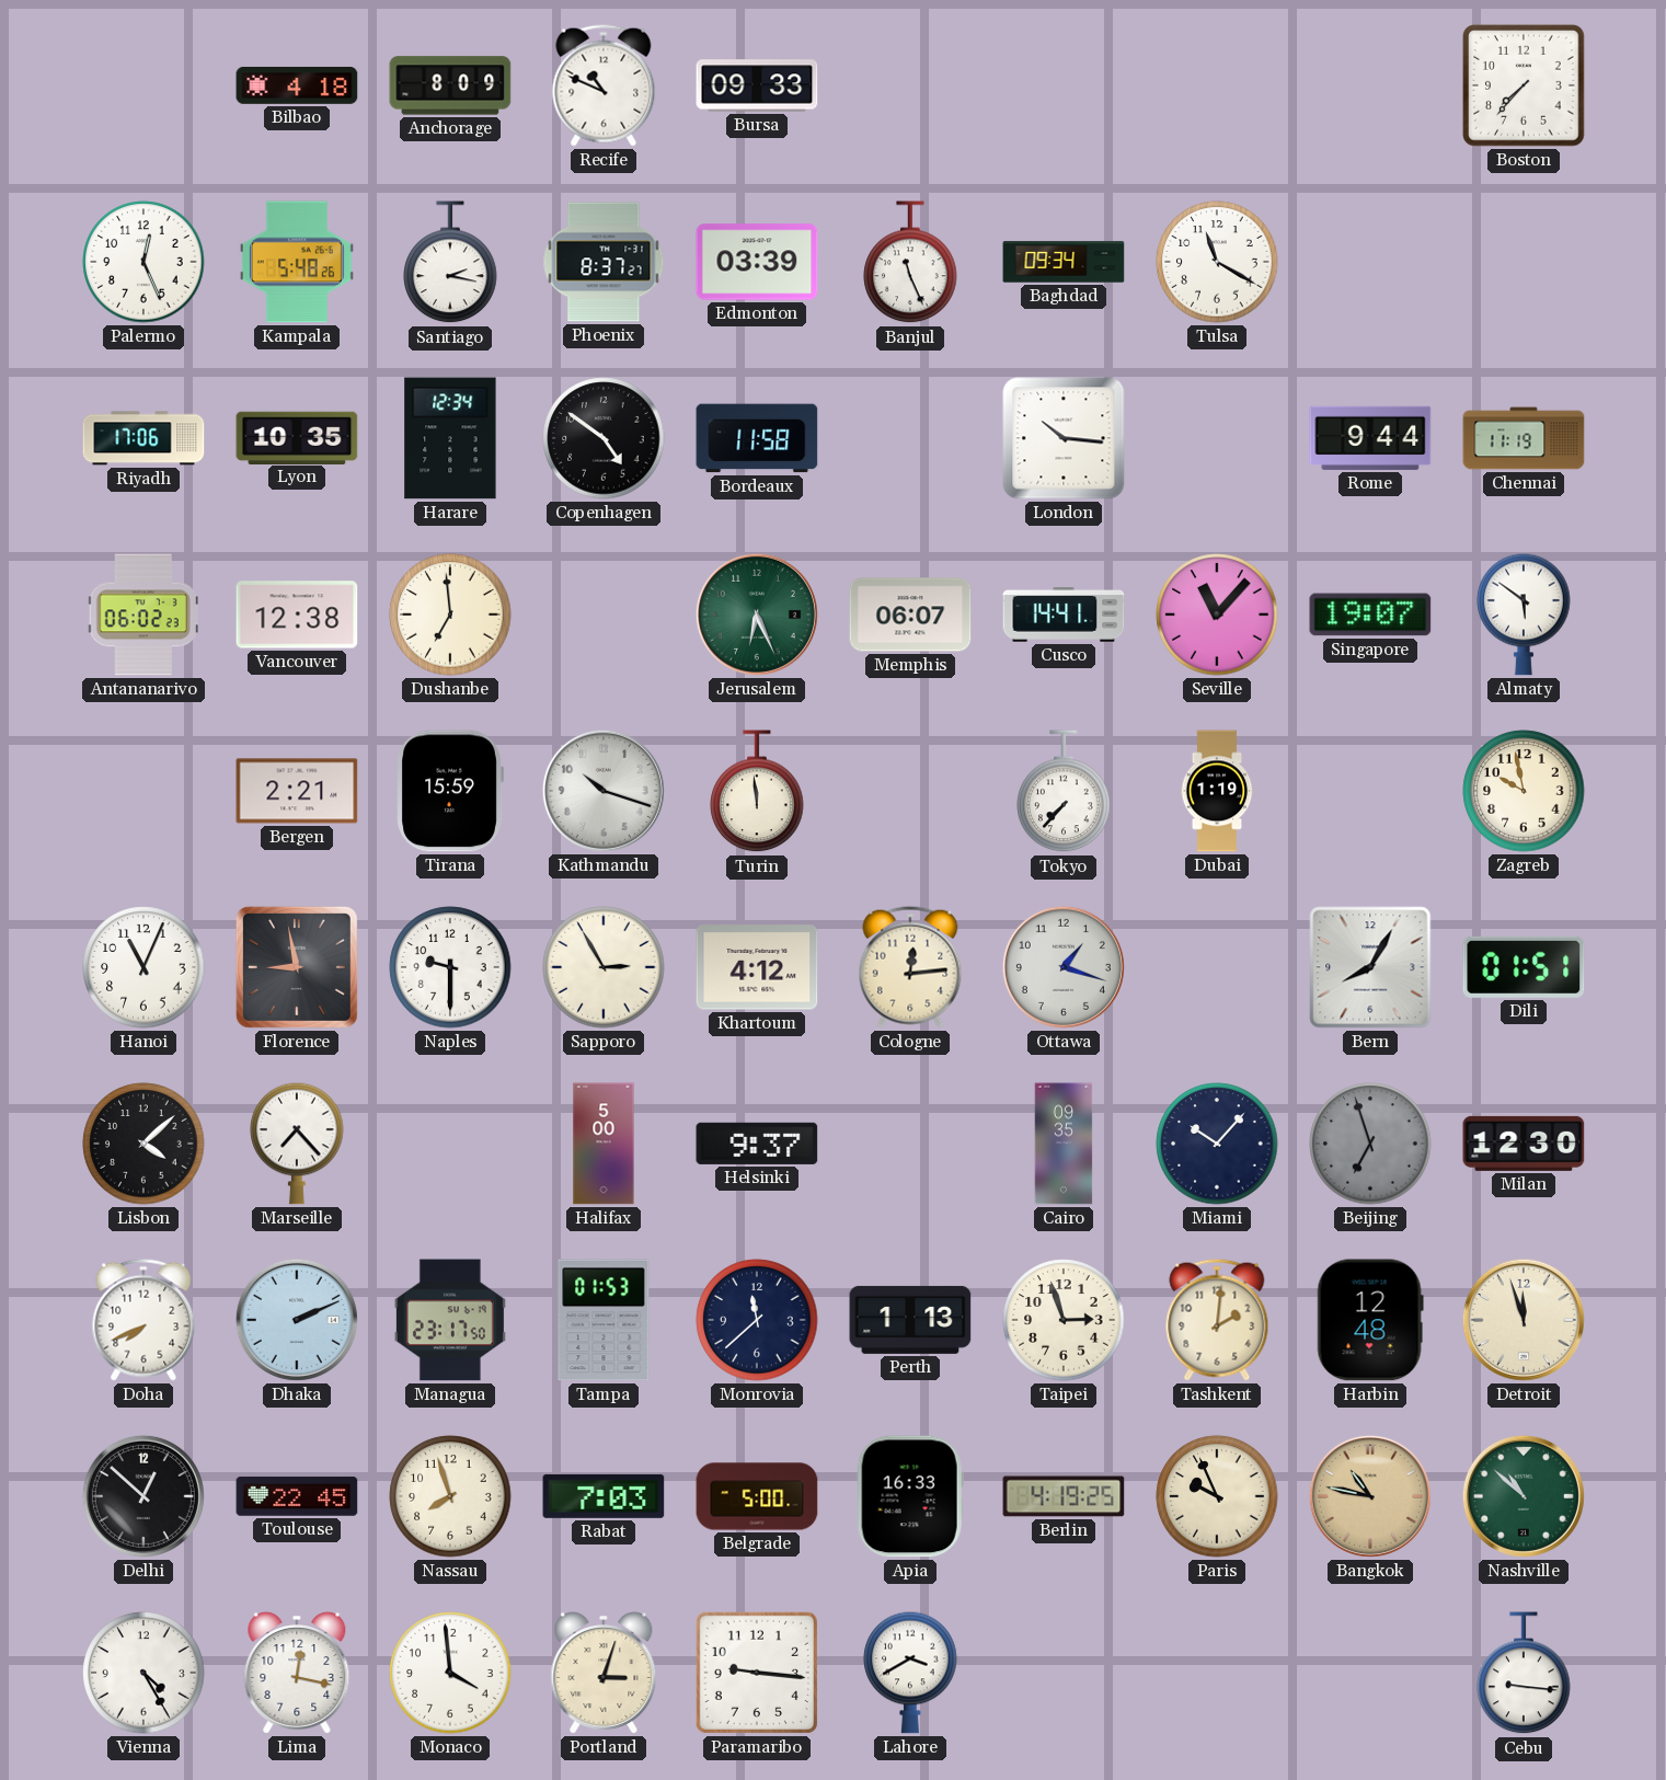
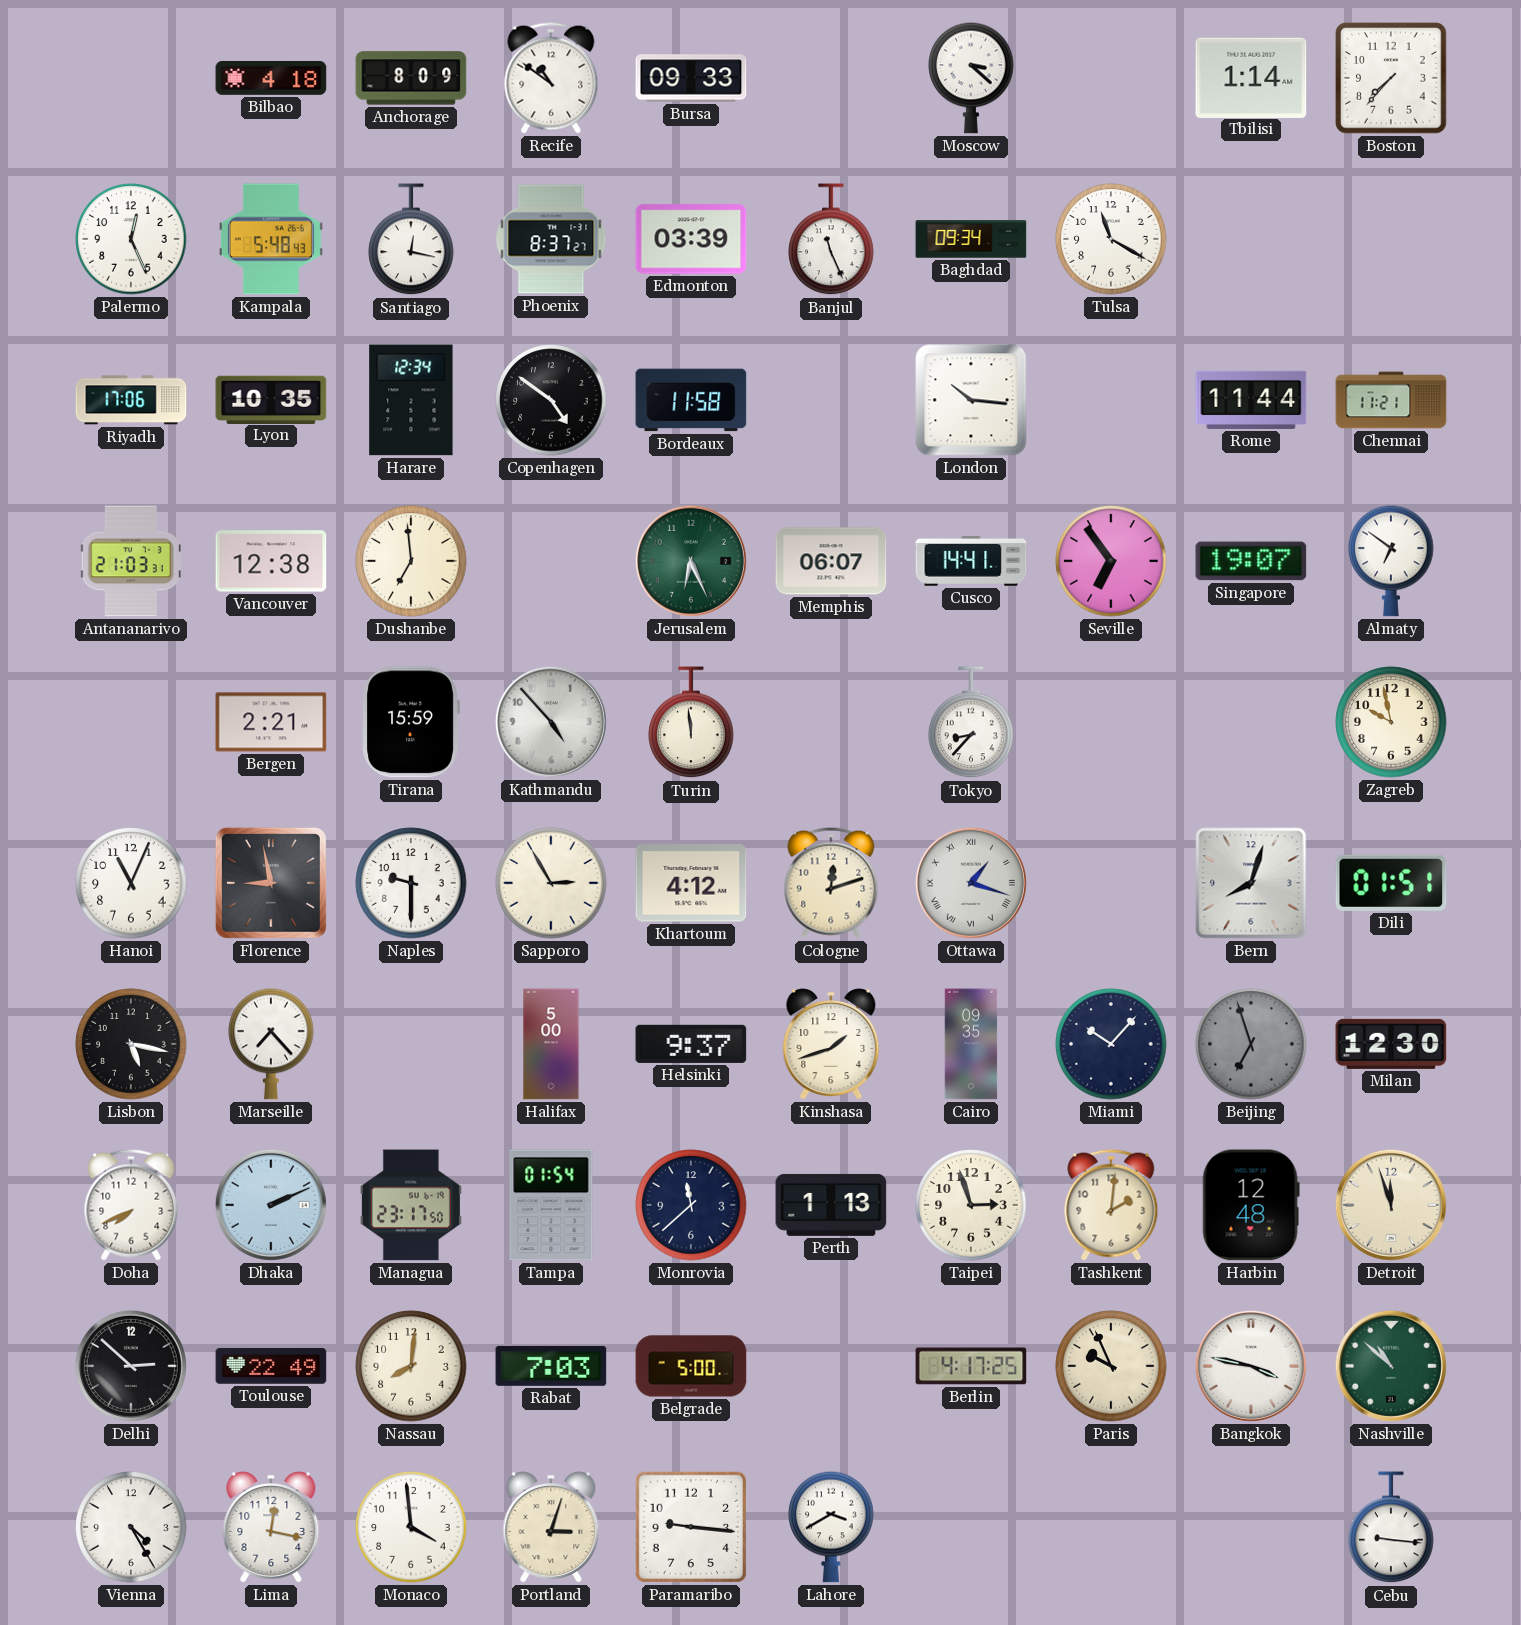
Recife: 10:49 -> 10:51 (551, 78)
Moscow: none -> 3:22 (971, 78)
Tbilisi: none -> 1:14 (1251, 77)
Kampala: 5:48:26 -> 5:48:43 (271, 239)
Santiago: 2:17 -> 12:17 (411, 240)
Rome: 9:44 -> 11:44 (1251, 400)
Chennai: 11:19 -> 11:21 (1391, 400)
Antananarivo: 06:02 -> 21:03 (131, 561)
Seville: 11:07 -> 6:54 (1111, 561)
Almaty: 5:51 -> 6:51 (1391, 561)
Kathmandu: 10:18 -> 4:53 (551, 722)
Tokyo: 7:37 -> 8:37 (971, 723)
Dubai: 1:19 -> none (1217, 791)
Cologne: 12:14 -> 12:12 (831, 883)
Ottawa numerals: Arabic -> Roman (971, 883)
Bern: 8:05 -> 8:03 (1251, 883)
Lisbon: 4:08 -> 5:17 (131, 1044)
Kinshasa: none -> 1:42 (831, 1044)
Tampa: 01:53 -> 01:54 (551, 1205)
Delhi: 12:52 -> 2:52 (131, 1366)
Toulouse: 22:45 -> 22:49 (271, 1366)
Nassau: 7:57 -> 8:01 (411, 1366)
Apia: 16:33 -> none (910, 1496)
Berlin: 4:19 -> 4:17 (971, 1366)
Bangkok: 10:47 -> 3:47 (1251, 1366)
Bangkok dial: champagne -> white (1251, 1366)
